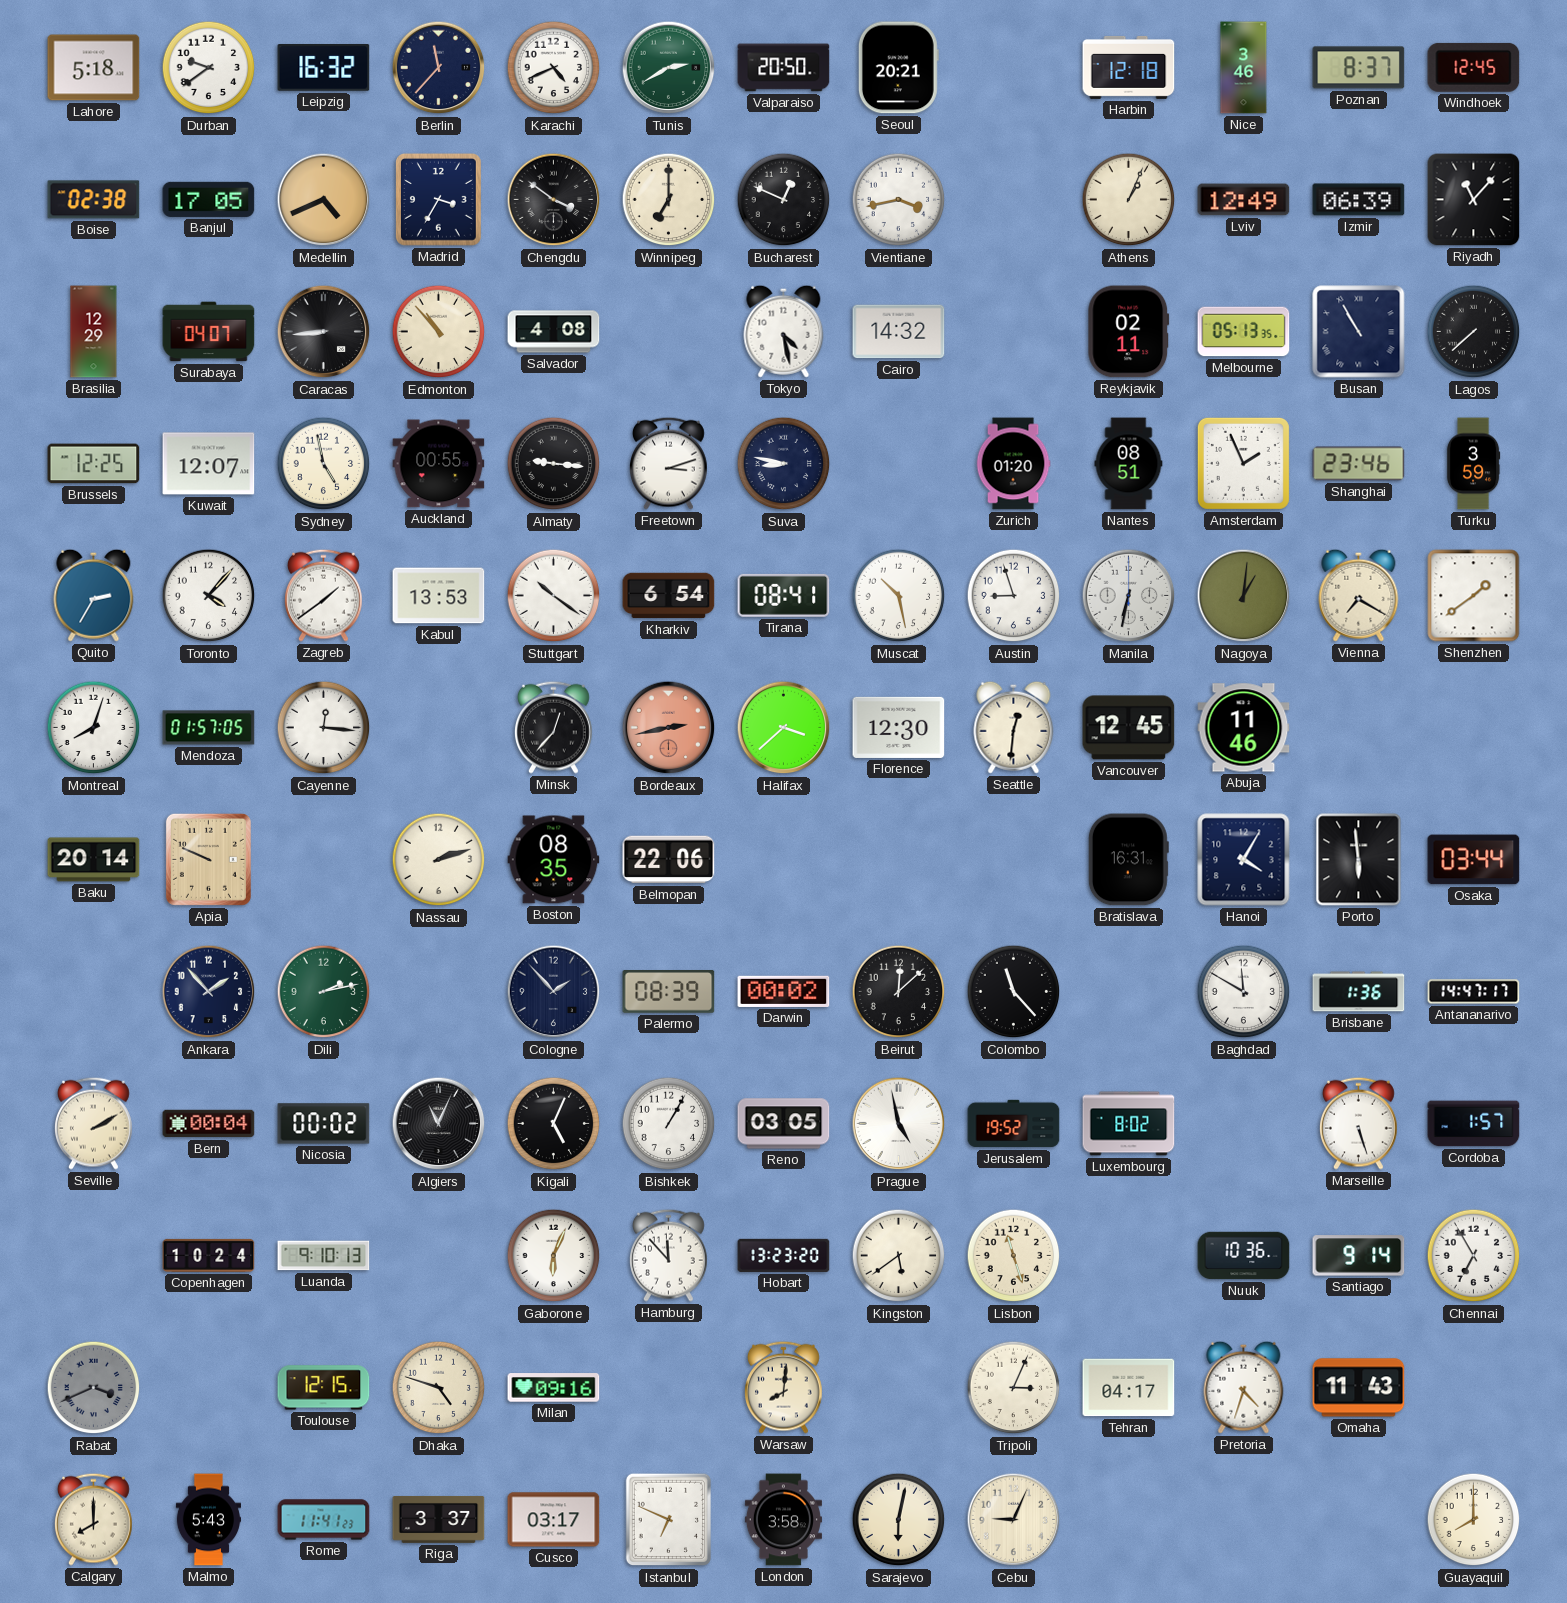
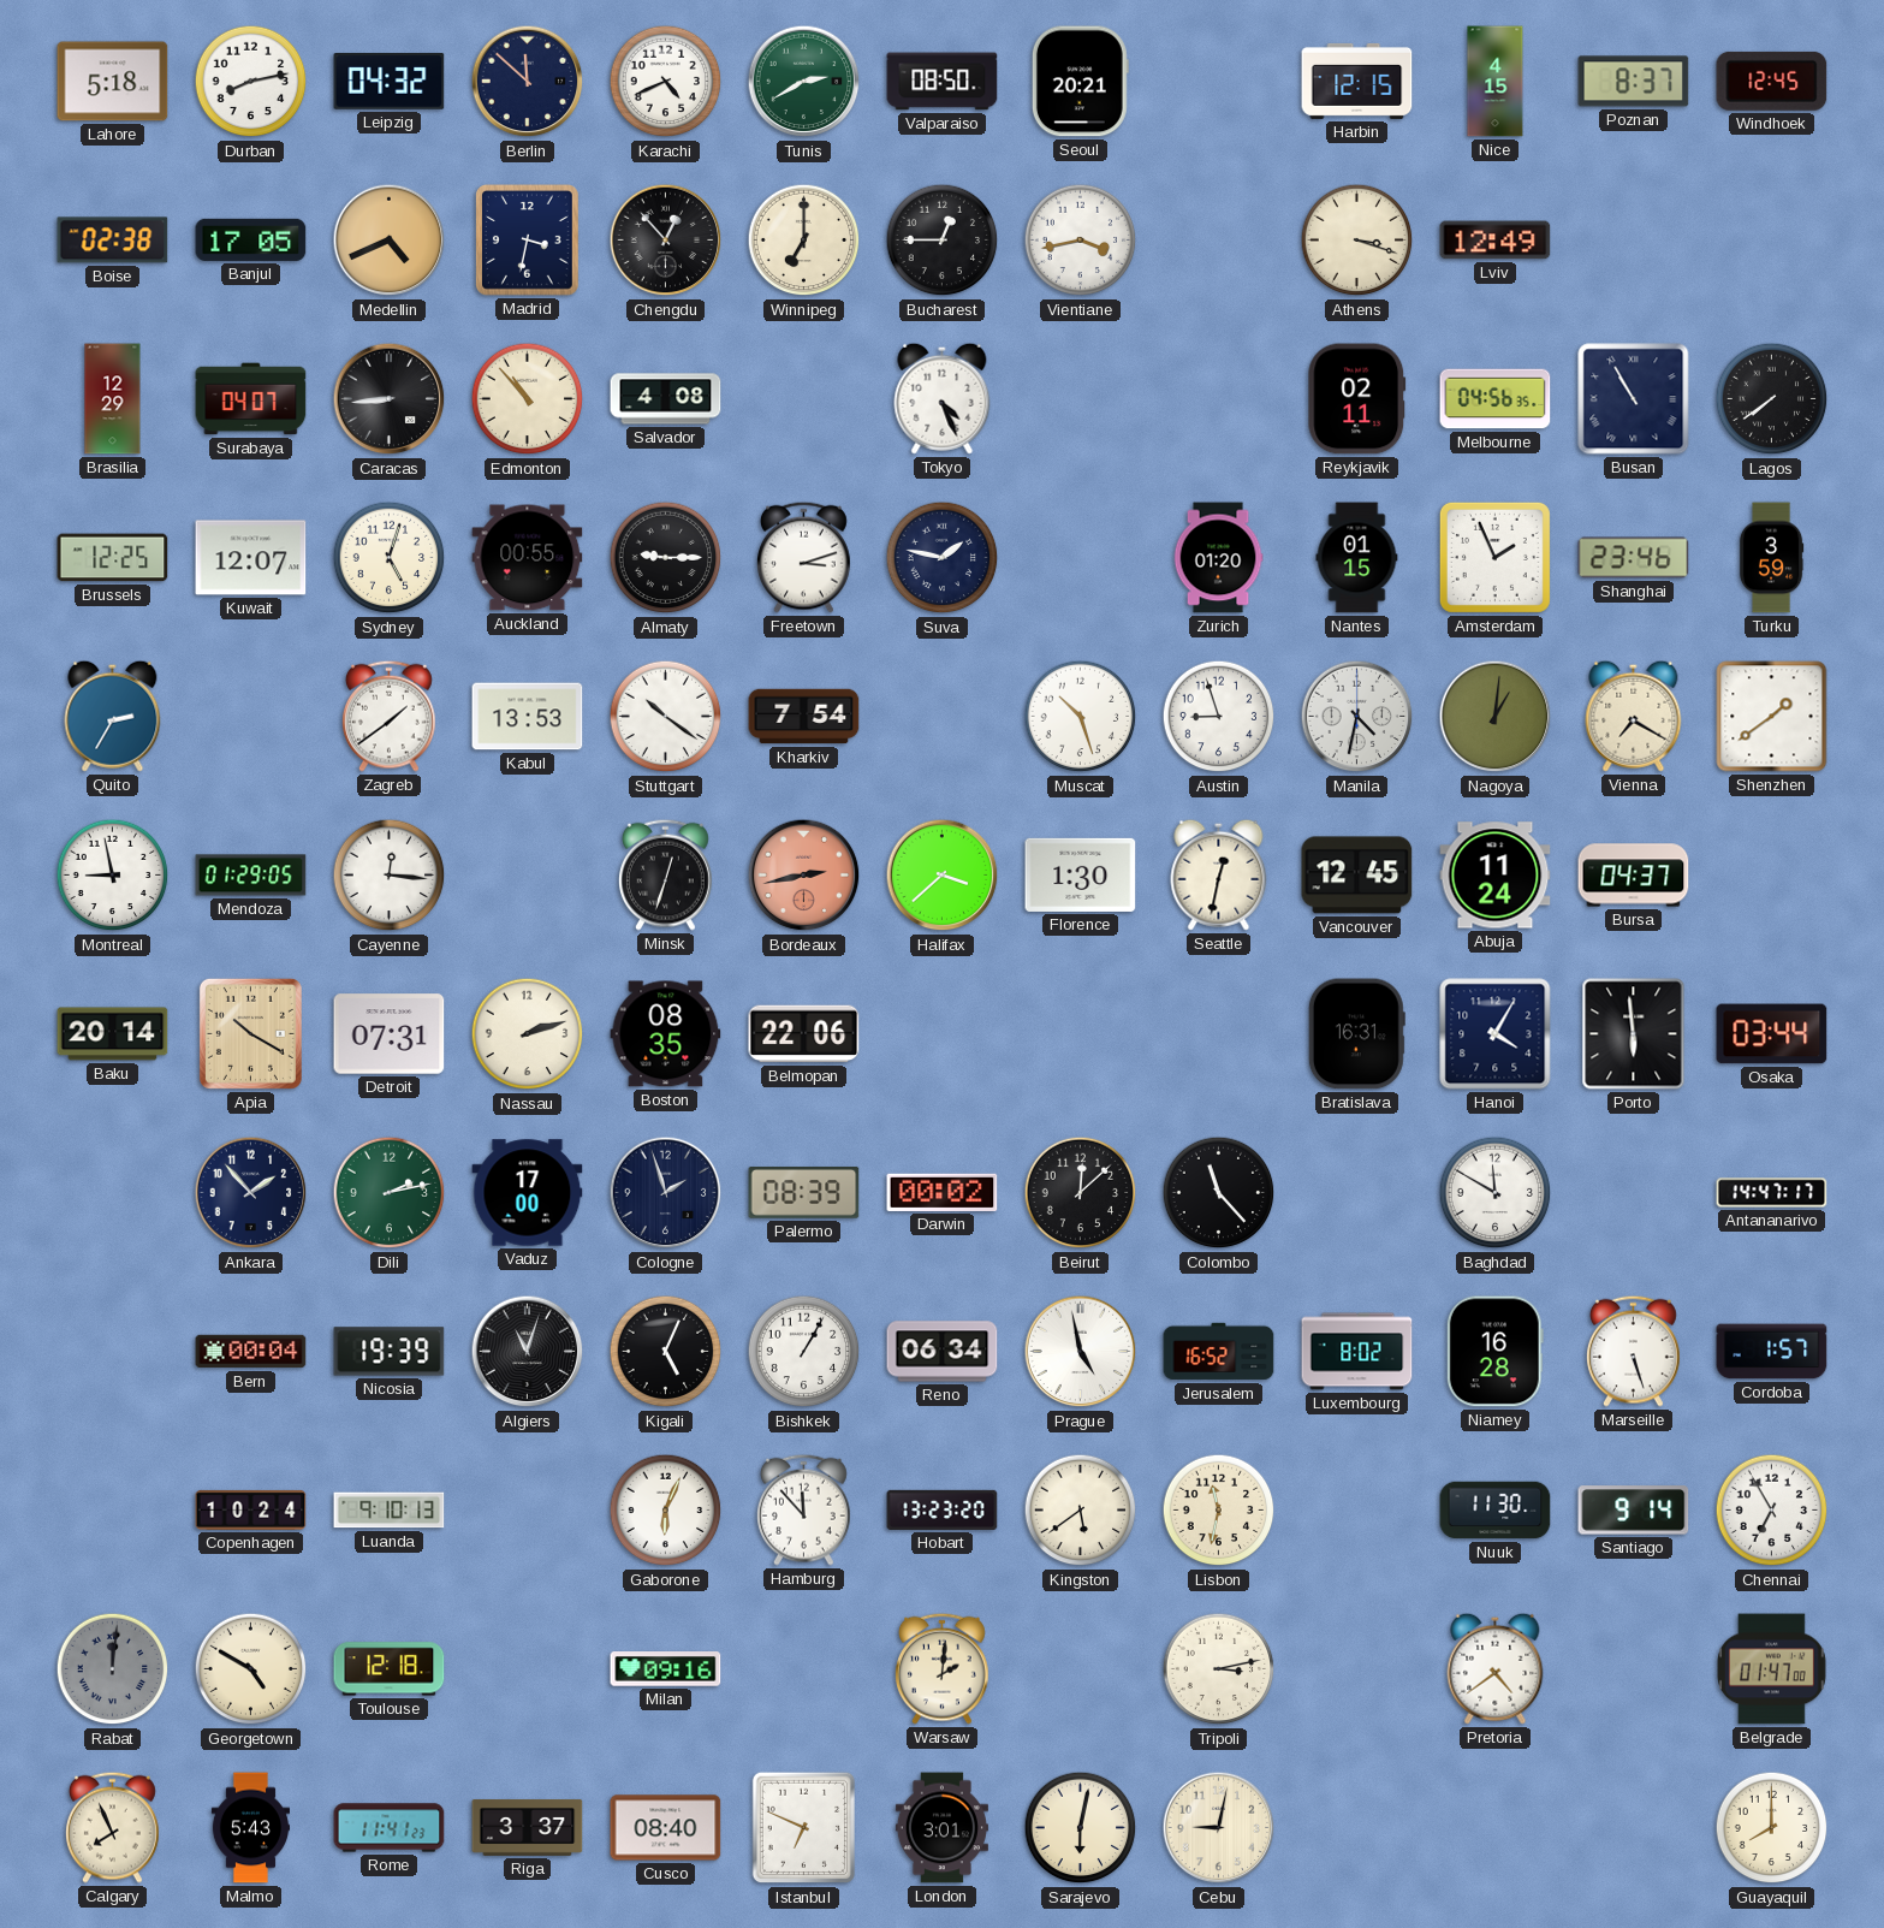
Durban: 9:39 -> 8:13 (251, 82)
Leipzig: 16:32 -> 04:32 (390, 82)
Berlin: 11:37 -> 11:52 (528, 82)
Valparaiso: 20:50 -> 08:50 (943, 82)
Harbin: 12:18 -> 12:15 (1357, 81)
Nice: 3:46 -> 4:15 (1496, 82)
Madrid: 3:35 -> 3:32 (527, 239)
Chengdu: 3:51 -> 12:53 (666, 241)
Bucharest: 12:49 -> 12:45 (943, 241)
Athens: 1:04 -> 3:18 (1357, 241)
Izmir: 06:39 -> none (1359, 200)
Riyadh: 11:07 -> none (1474, 200)
Tokyo: 4:28 -> 4:26 (943, 398)
Cairo: 14:32 -> none (899, 332)
Melbourne: 05:13 -> 04:56 (1496, 399)
Lagos: 7:38 -> 7:39 (1772, 399)
Sydney: 4:58 -> 5:03 (390, 558)
Almaty: 9:16 -> 9:15 (666, 558)
Suva: 8:47 -> 1:47 (943, 558)
Nantes: 08:51 -> 01:15 (1357, 558)
Toronto: 4:07 -> none (209, 596)
Kharkiv: 6:54 -> 7:54 (804, 717)
Tirana: 08:41 -> none (784, 595)
Muscat: 10:28 -> 10:27 (1081, 717)
Manila: 6:32 -> 4:32 (1357, 717)
Montreal: 8:03 -> 8:58 (113, 876)
Mendoza: 01:57 -> 01:29 (251, 876)
Minsk: 12:37 -> 12:33 (666, 874)
Florence: 12:30 -> 1:30 (1081, 874)
Seattle: 12:31 -> 12:32 (1219, 874)
Abuja: 11:46 -> 11:24 (1496, 876)
Bursa: none -> 04:37 (1634, 876)
Apia: 9:49 -> 10:20 (250, 1033)
Detroit: none -> 07:31 (390, 1034)
Vaduz: none -> 17:00 (528, 1193)
Cologne: 1:53 -> 1:57 (666, 1193)
Brisbane: 1:36 -> none (1359, 992)
Seville: 2:10 -> none (94, 1123)
Nicosia: 00:02 -> 19:39 (390, 1352)
Algiers: 11:04 -> 11:03 (528, 1352)
Reno: 03:05 -> 06:34 (943, 1352)
Jerusalem: 19:52 -> 16:52 (1219, 1352)
Niamey: none -> 16:28 (1494, 1352)
Lisbon: 11:27 -> 11:32 (1219, 1511)
Nuuk: 10:36 -> 11:30 (1496, 1511)
Rabat: 3:41 -> 12:01 (113, 1669)
Georgetown: none -> 4:50 (251, 1669)
Toulouse: 12:15 -> 12:18 (390, 1669)
Dhaka: 4:48 -> none (439, 1388)
Warsaw: 8:01 -> 2:01 (943, 1668)
Tripoli: 3:04 -> 3:13 (1219, 1669)
Tehran: 04:17 -> none (1129, 1388)
Pretoria: 4:33 -> 4:39 (1496, 1668)
Omaha: 11:43 -> none (1359, 1388)
Belgrade: none -> 01:47 (1772, 1669)
Calgary: 8:00 -> 7:56 (113, 1827)
Cusco: 03:17 -> 08:40 (666, 1828)
London: 3:58 -> 3:01 (941, 1828)
Cebu: 9:04 -> 9:02 (1219, 1828)
